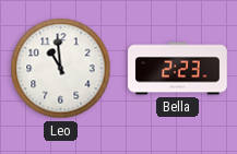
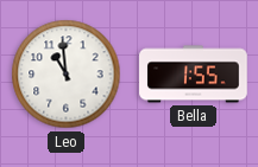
Bella: 2:23 -> 1:55 (194, 75)
